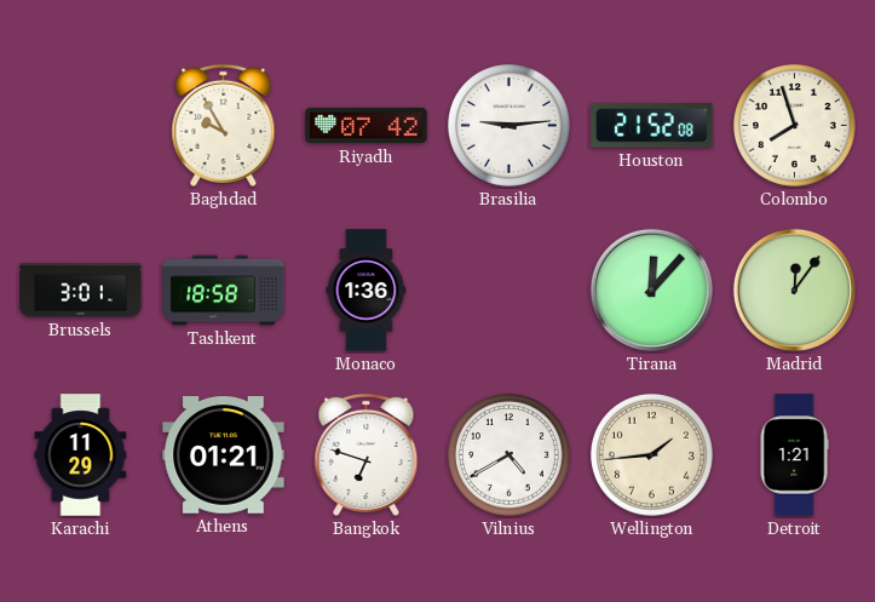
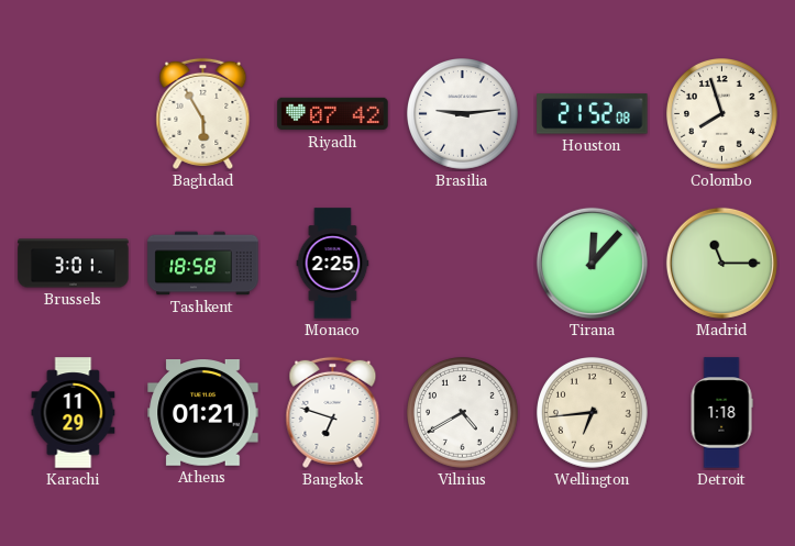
Baghdad: 9:55 -> 5:55 (203, 113)
Monaco: 1:36 -> 2:25 (333, 264)
Madrid: 12:06 -> 11:15 (721, 263)
Wellington: 1:44 -> 6:44 (593, 413)
Detroit: 1:21 -> 1:18 (721, 413)
